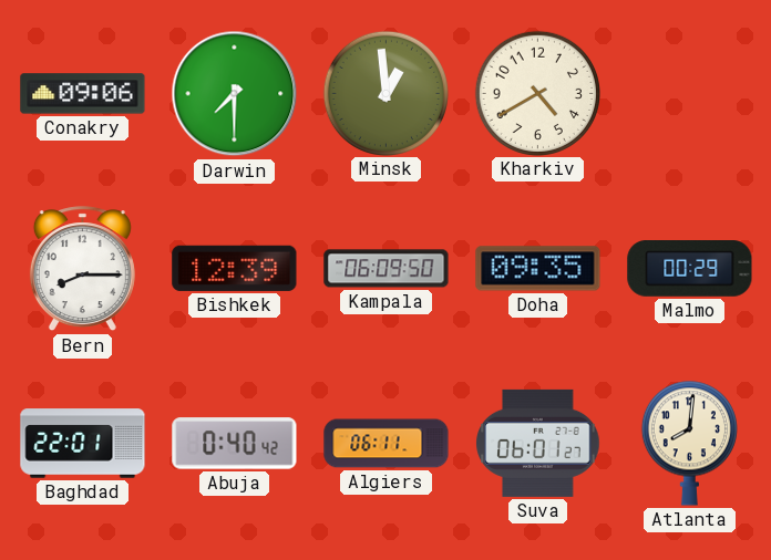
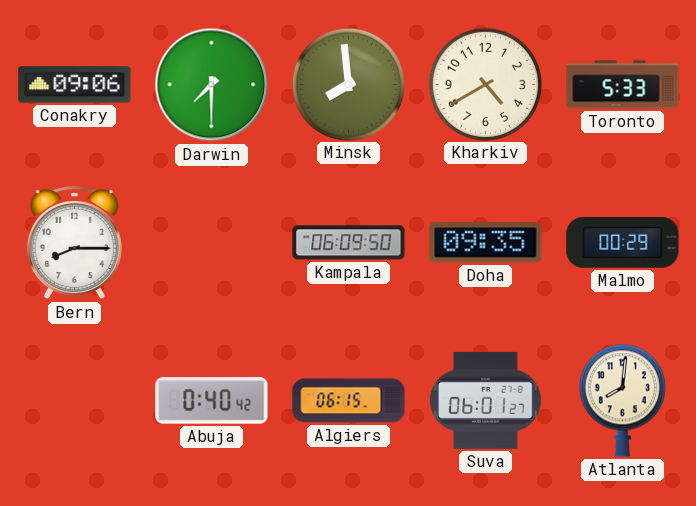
Minsk: 12:59 -> 7:59 (348, 84)
Toronto: none -> 5:33 (623, 85)
Bishkek: 12:39 -> none (235, 268)
Baghdad: 22:01 -> none (83, 444)
Algiers: 06:11 -> 06:15 (349, 401)
